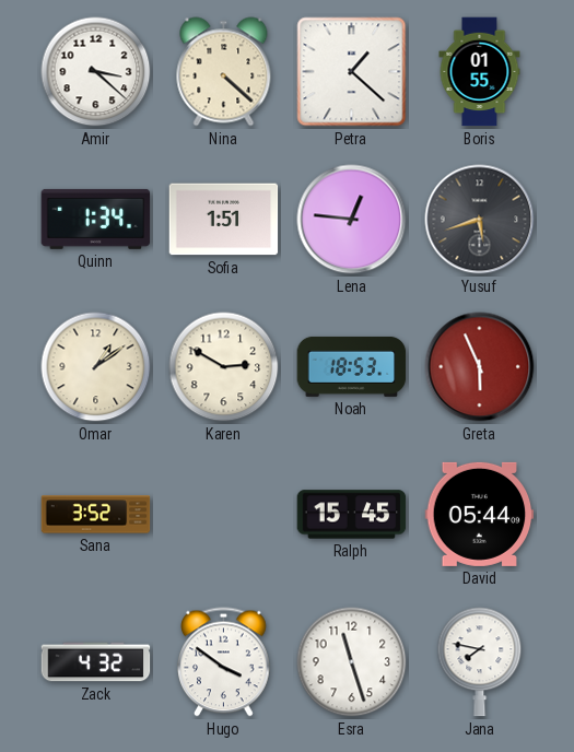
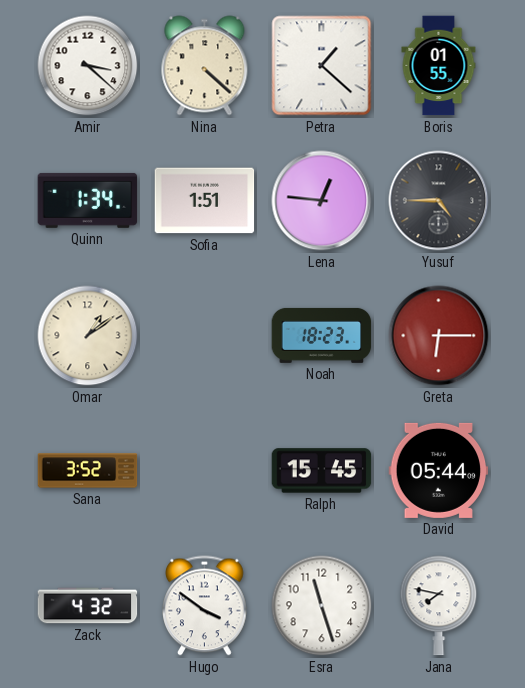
Yusuf: 5:42 -> 4:45 (439, 201)
Karen: 2:50 -> none (224, 367)
Noah: 18:53 -> 18:23 (322, 335)
Greta: 5:56 -> 6:15 (439, 336)
